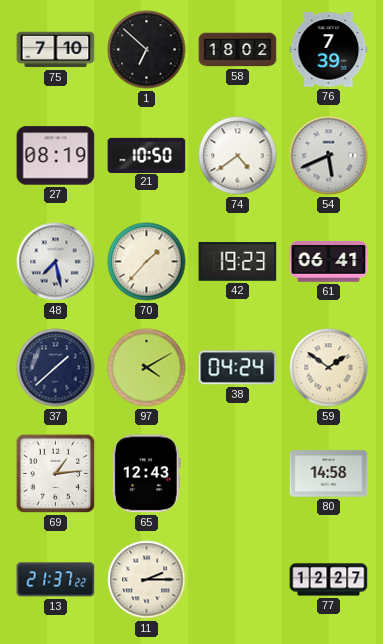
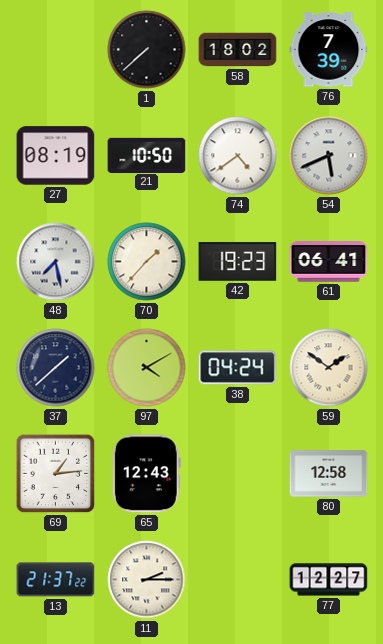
75: 7:10 -> none (56, 50)
1: 6:52 -> 7:38 (147, 50)
80: 14:58 -> 12:58 (329, 474)
